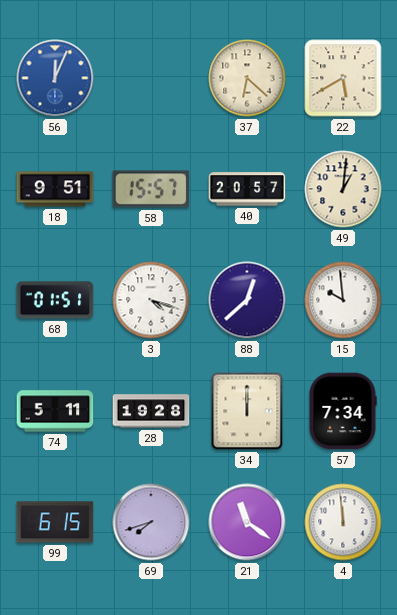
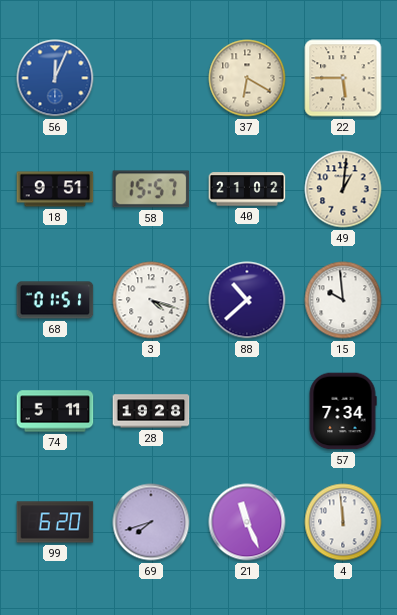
37: 6:22 -> 6:20 (247, 78)
22: 5:40 -> 5:45 (343, 78)
40: 20:57 -> 21:02 (247, 189)
88: 12:38 -> 10:38 (247, 300)
34: 12:00 -> none (247, 411)
99: 6:15 -> 6:20 (55, 522)
21: 11:21 -> 11:26 (247, 522)
